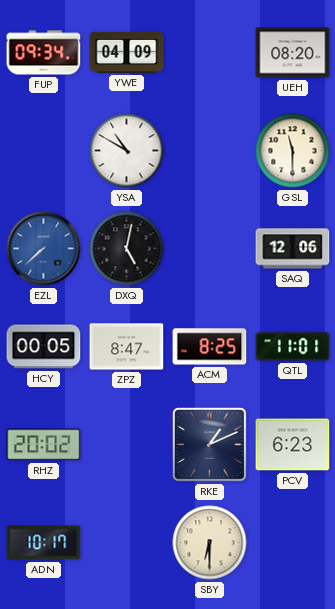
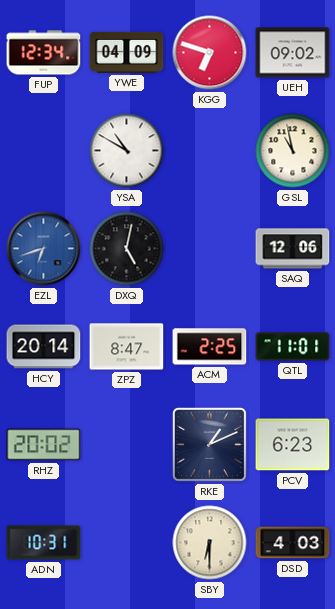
FUP: 09:34 -> 12:34 (44, 53)
KGG: none -> 6:48 (210, 53)
UEH: 08:20 -> 09:02 (293, 53)
GSL: 11:30 -> 10:58 (293, 151)
EZL: 7:38 -> 6:42 (44, 249)
HCY: 00:05 -> 20:14 (44, 347)
ACM: 8:25 -> 2:25 (210, 347)
ADN: 10:17 -> 10:31 (44, 543)
DSD: none -> 4:03 (293, 543)
